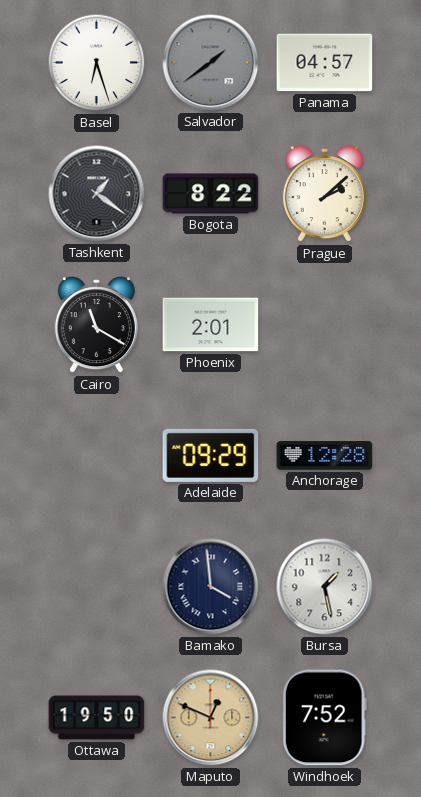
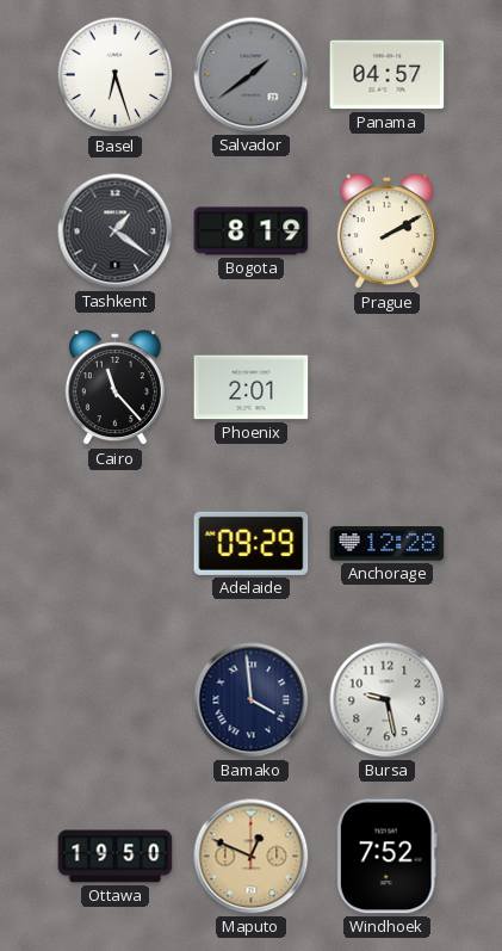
Bogota: 8:22 -> 8:19 (252, 231)
Prague: 2:08 -> 2:10 (386, 231)
Cairo: 11:20 -> 11:23 (114, 388)
Bursa: 1:28 -> 9:28 (388, 700)
